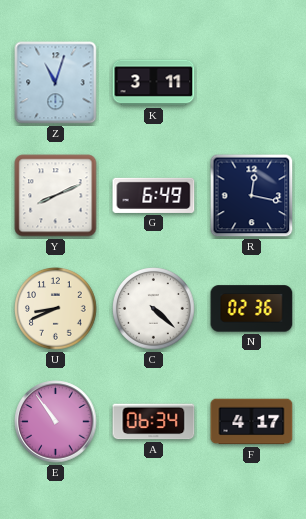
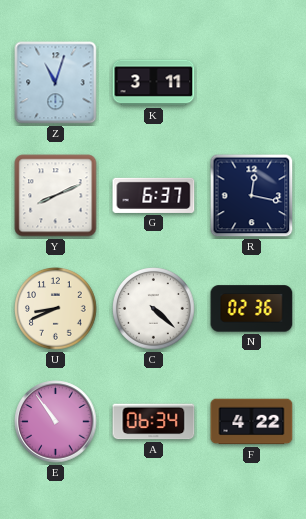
G: 6:49 -> 6:37 (154, 195)
F: 4:17 -> 4:22 (252, 422)
